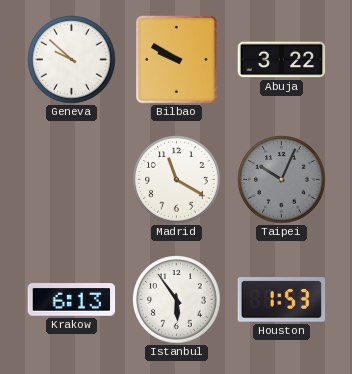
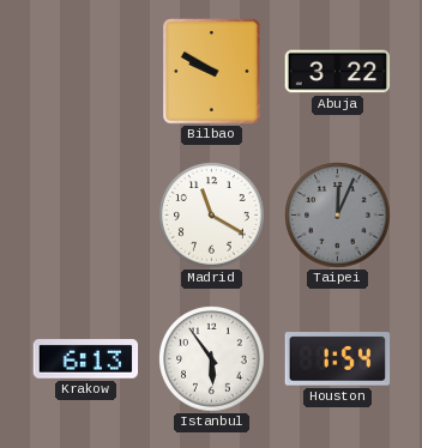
Geneva: 9:52 -> none (72, 60)
Taipei: 10:04 -> 12:04 (338, 216)
Houston: 1:53 -> 1:54 (338, 359)
